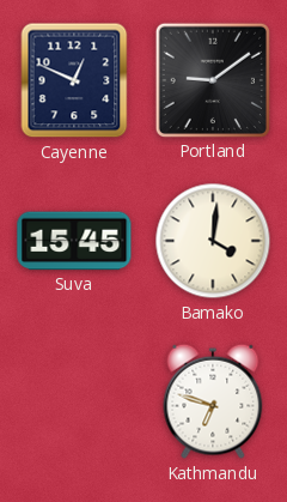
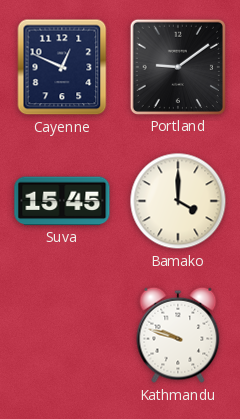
Bamako: 4:01 -> 4:00 (178, 201)
Kathmandu: 6:48 -> 9:48 (178, 335)
